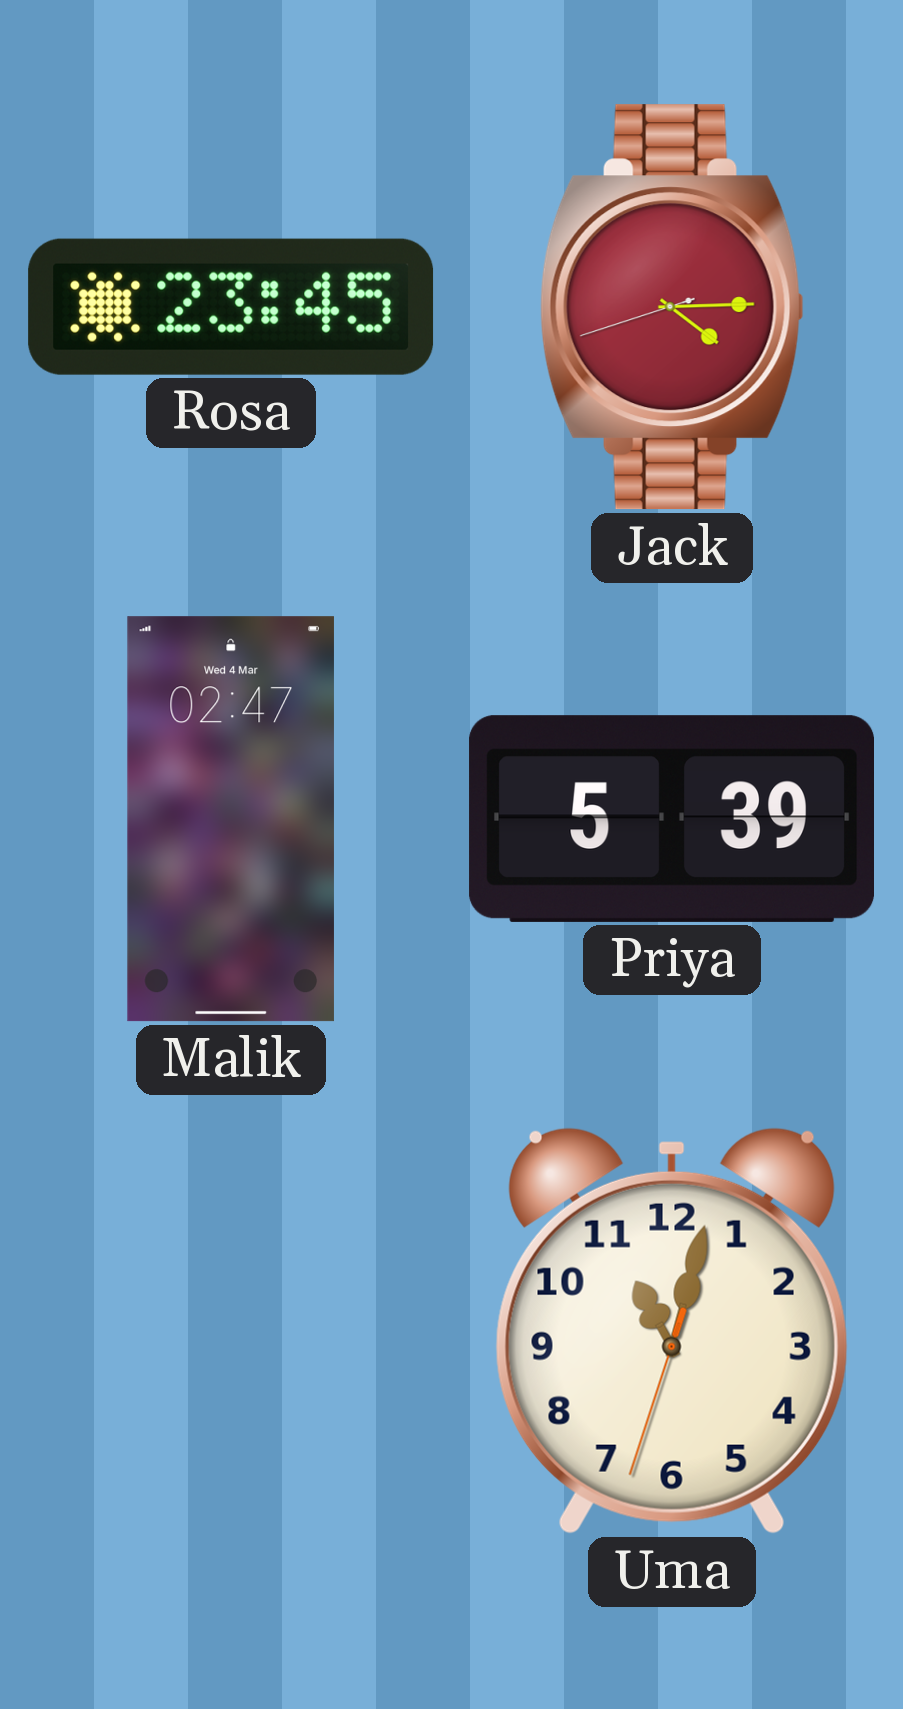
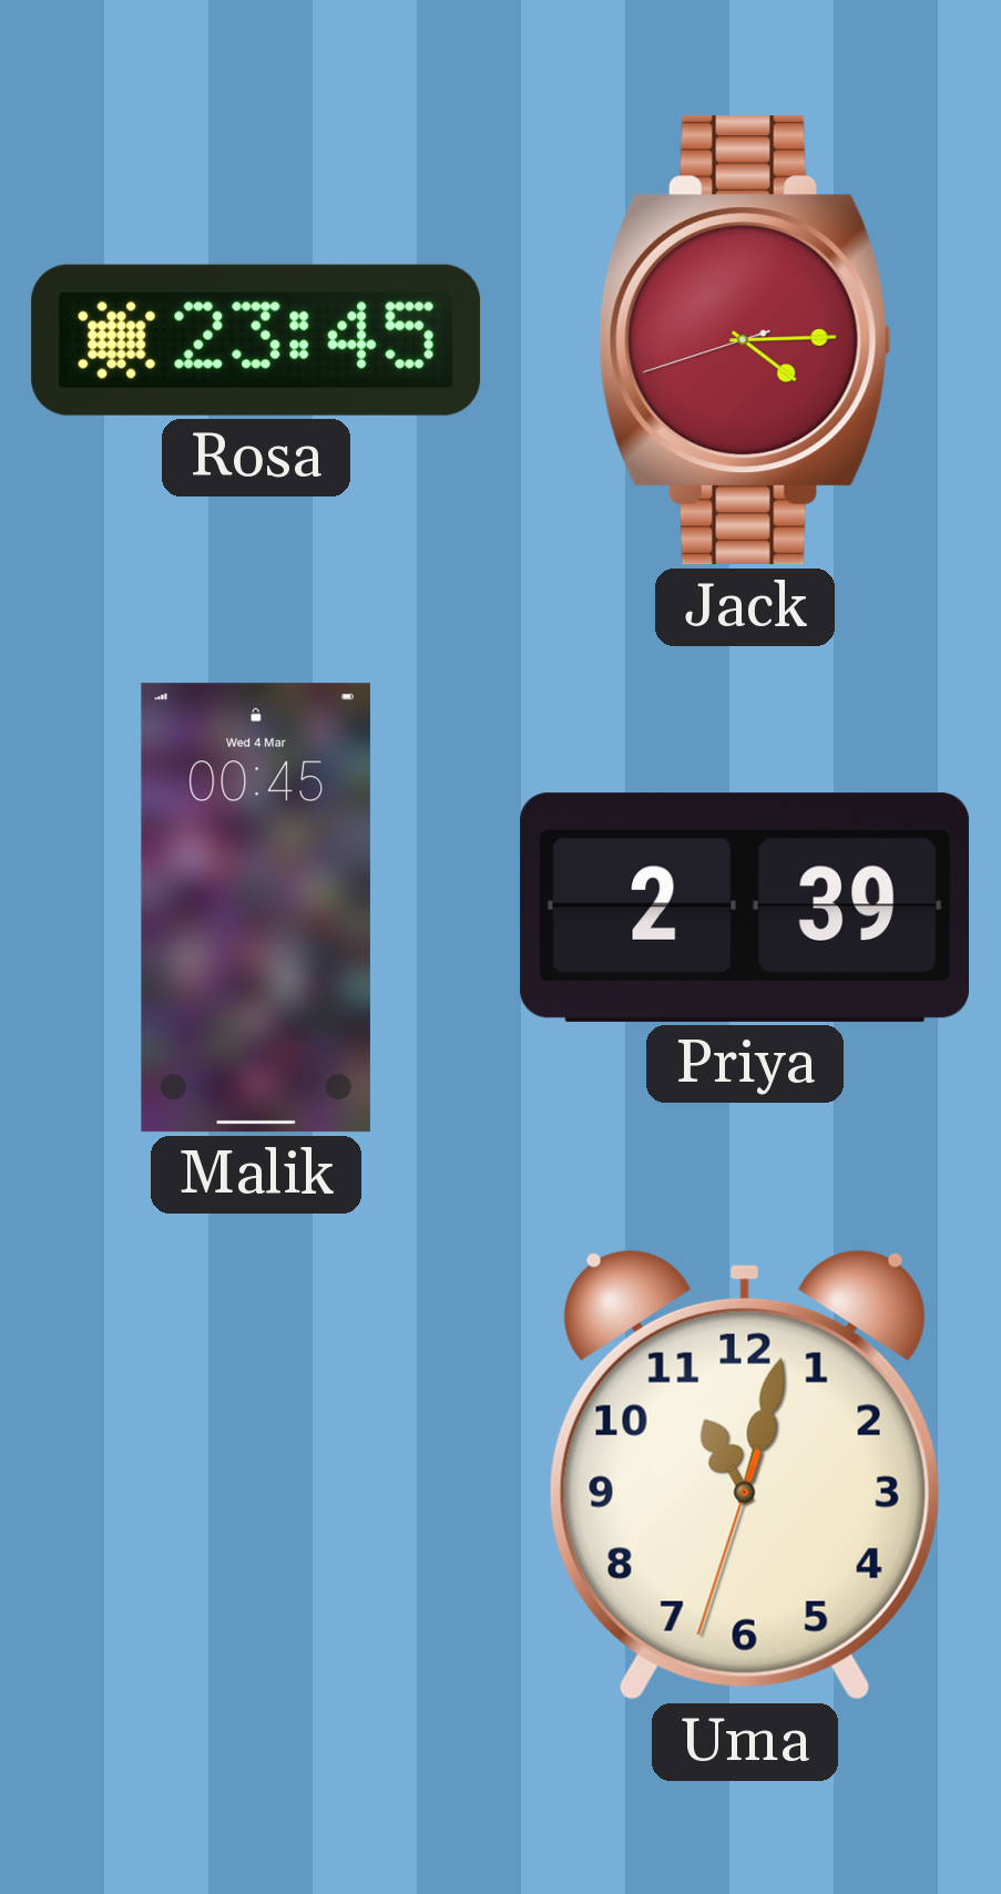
Malik: 02:47 -> 00:45 (256, 908)
Priya: 5:39 -> 2:39 (744, 908)
